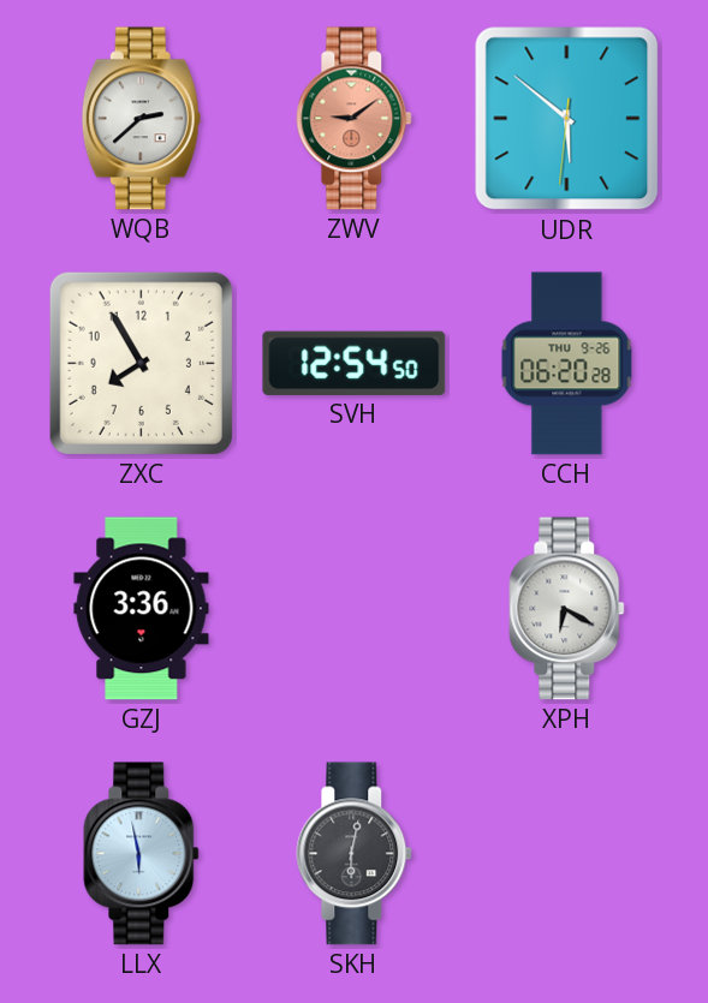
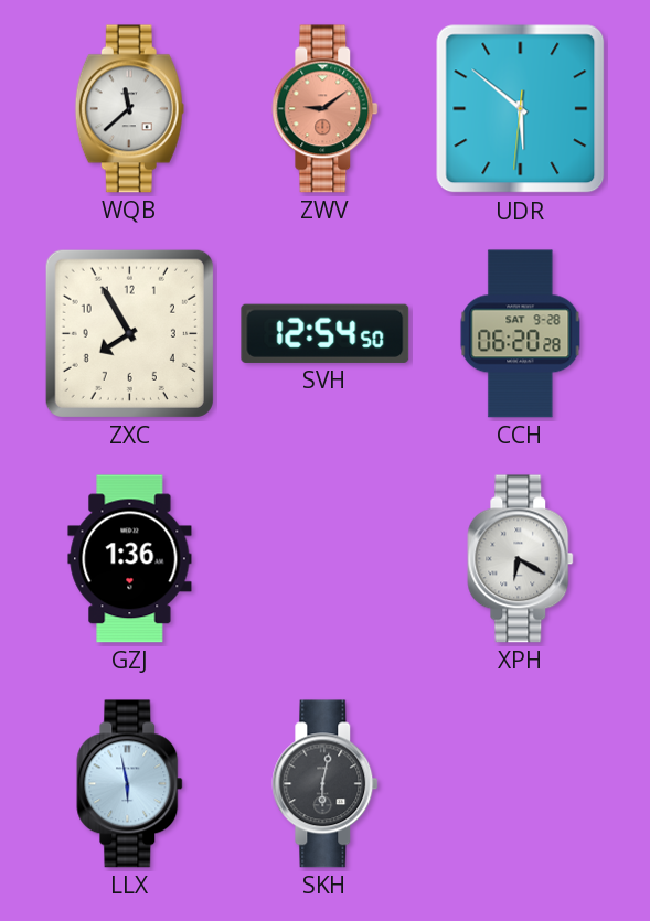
WQB: 2:38 -> 11:38 (129, 109)
CCH date: THU 9-26 -> SAT 9-28 (521, 334)
GZJ: 3:36 -> 1:36 (130, 559)
